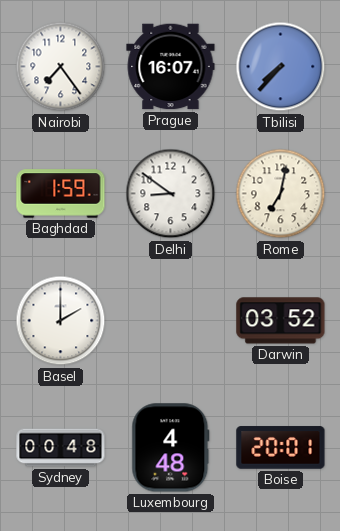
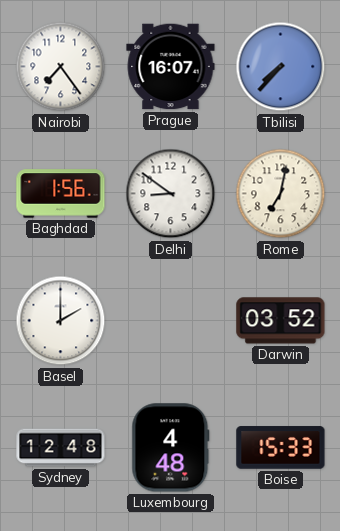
Baghdad: 1:59 -> 1:56 (61, 194)
Sydney: 00:48 -> 12:48 (61, 448)
Boise: 20:01 -> 15:33 (281, 448)
